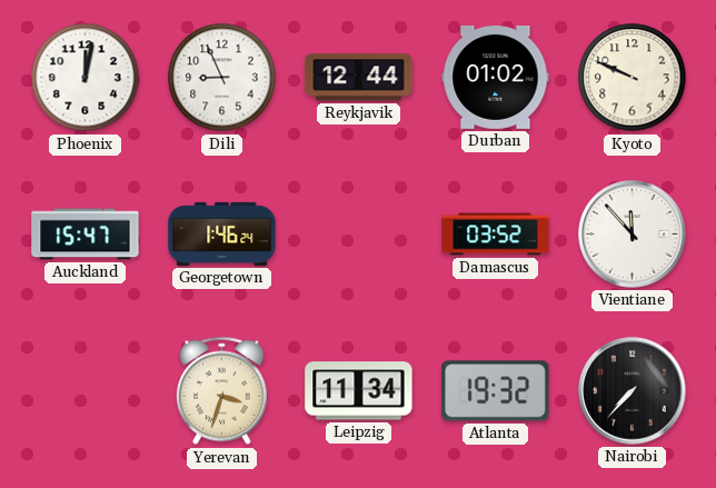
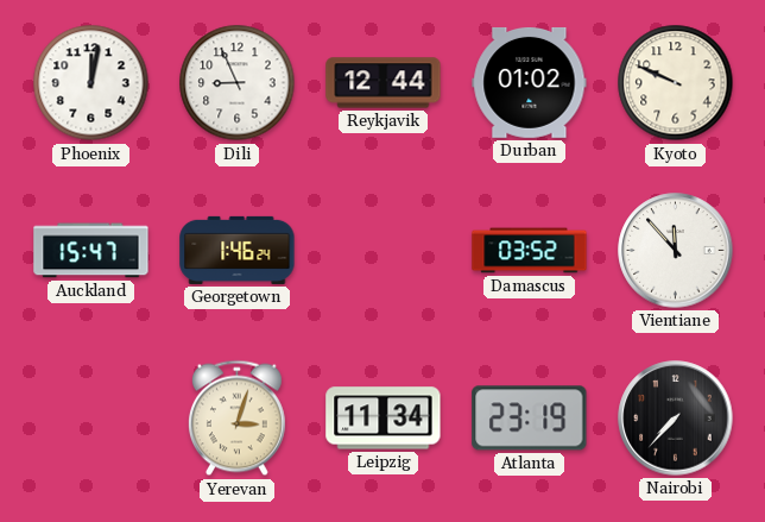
Yerevan: 3:33 -> 3:03 (236, 419)
Atlanta: 19:32 -> 23:19 (530, 419)
